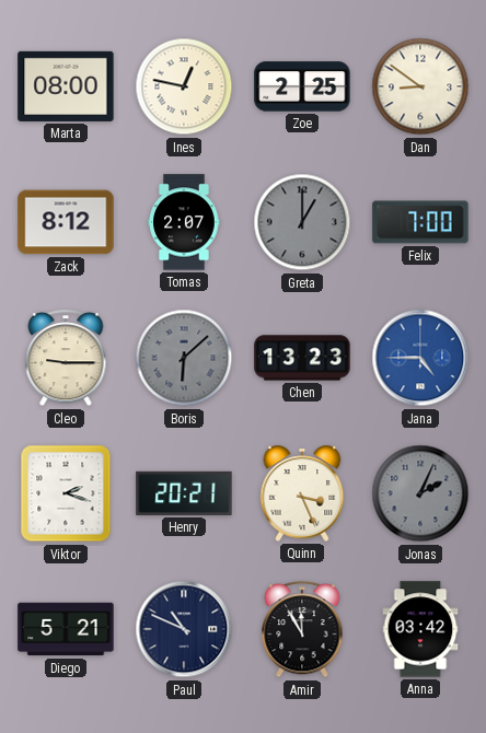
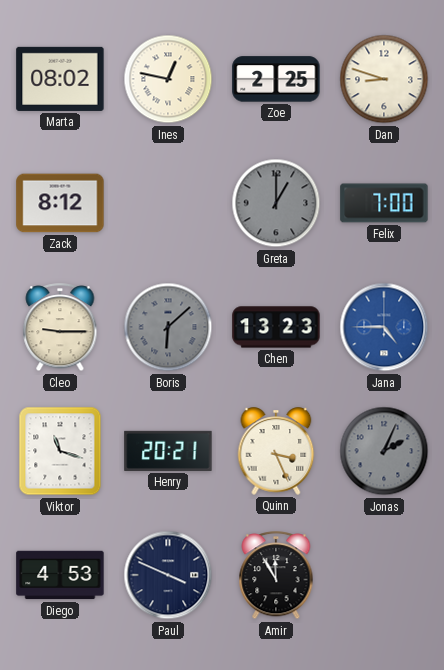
Marta: 08:00 -> 08:02 (60, 79)
Dan: 8:51 -> 8:48 (384, 79)
Tomas: 2:07 -> none (184, 222)
Viktor: 2:18 -> 11:18 (60, 451)
Diego: 5:21 -> 4:53 (60, 575)
Paul: 10:49 -> 3:49 (168, 575)
Anna: 03:42 -> none (420, 629)
